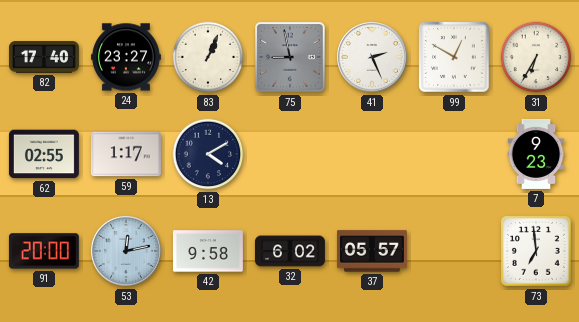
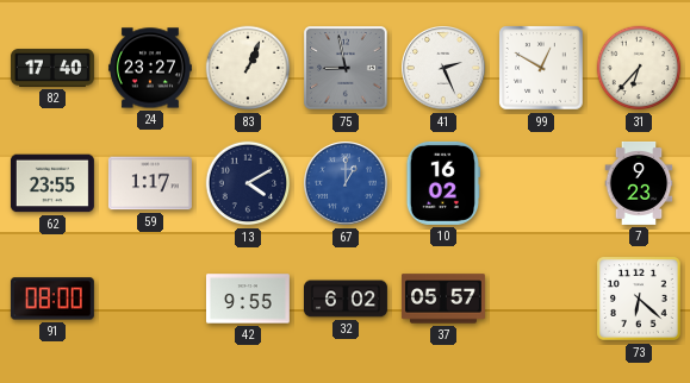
31: 6:35 -> 6:37 (639, 68)
62: 02:55 -> 23:55 (52, 183)
67: none -> 1:00 (347, 184)
10: none -> 16:02 (443, 183)
91: 20:00 -> 08:00 (52, 299)
53: 12:13 -> none (127, 252)
42: 9:58 -> 9:55 (248, 299)
73: 6:59 -> 6:22 (639, 299)
